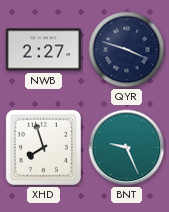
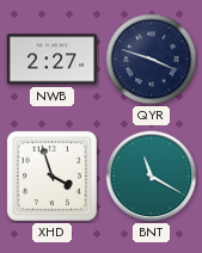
XHD: 7:57 -> 3:57 (51, 175)
BNT: 9:26 -> 11:20 (152, 177)
